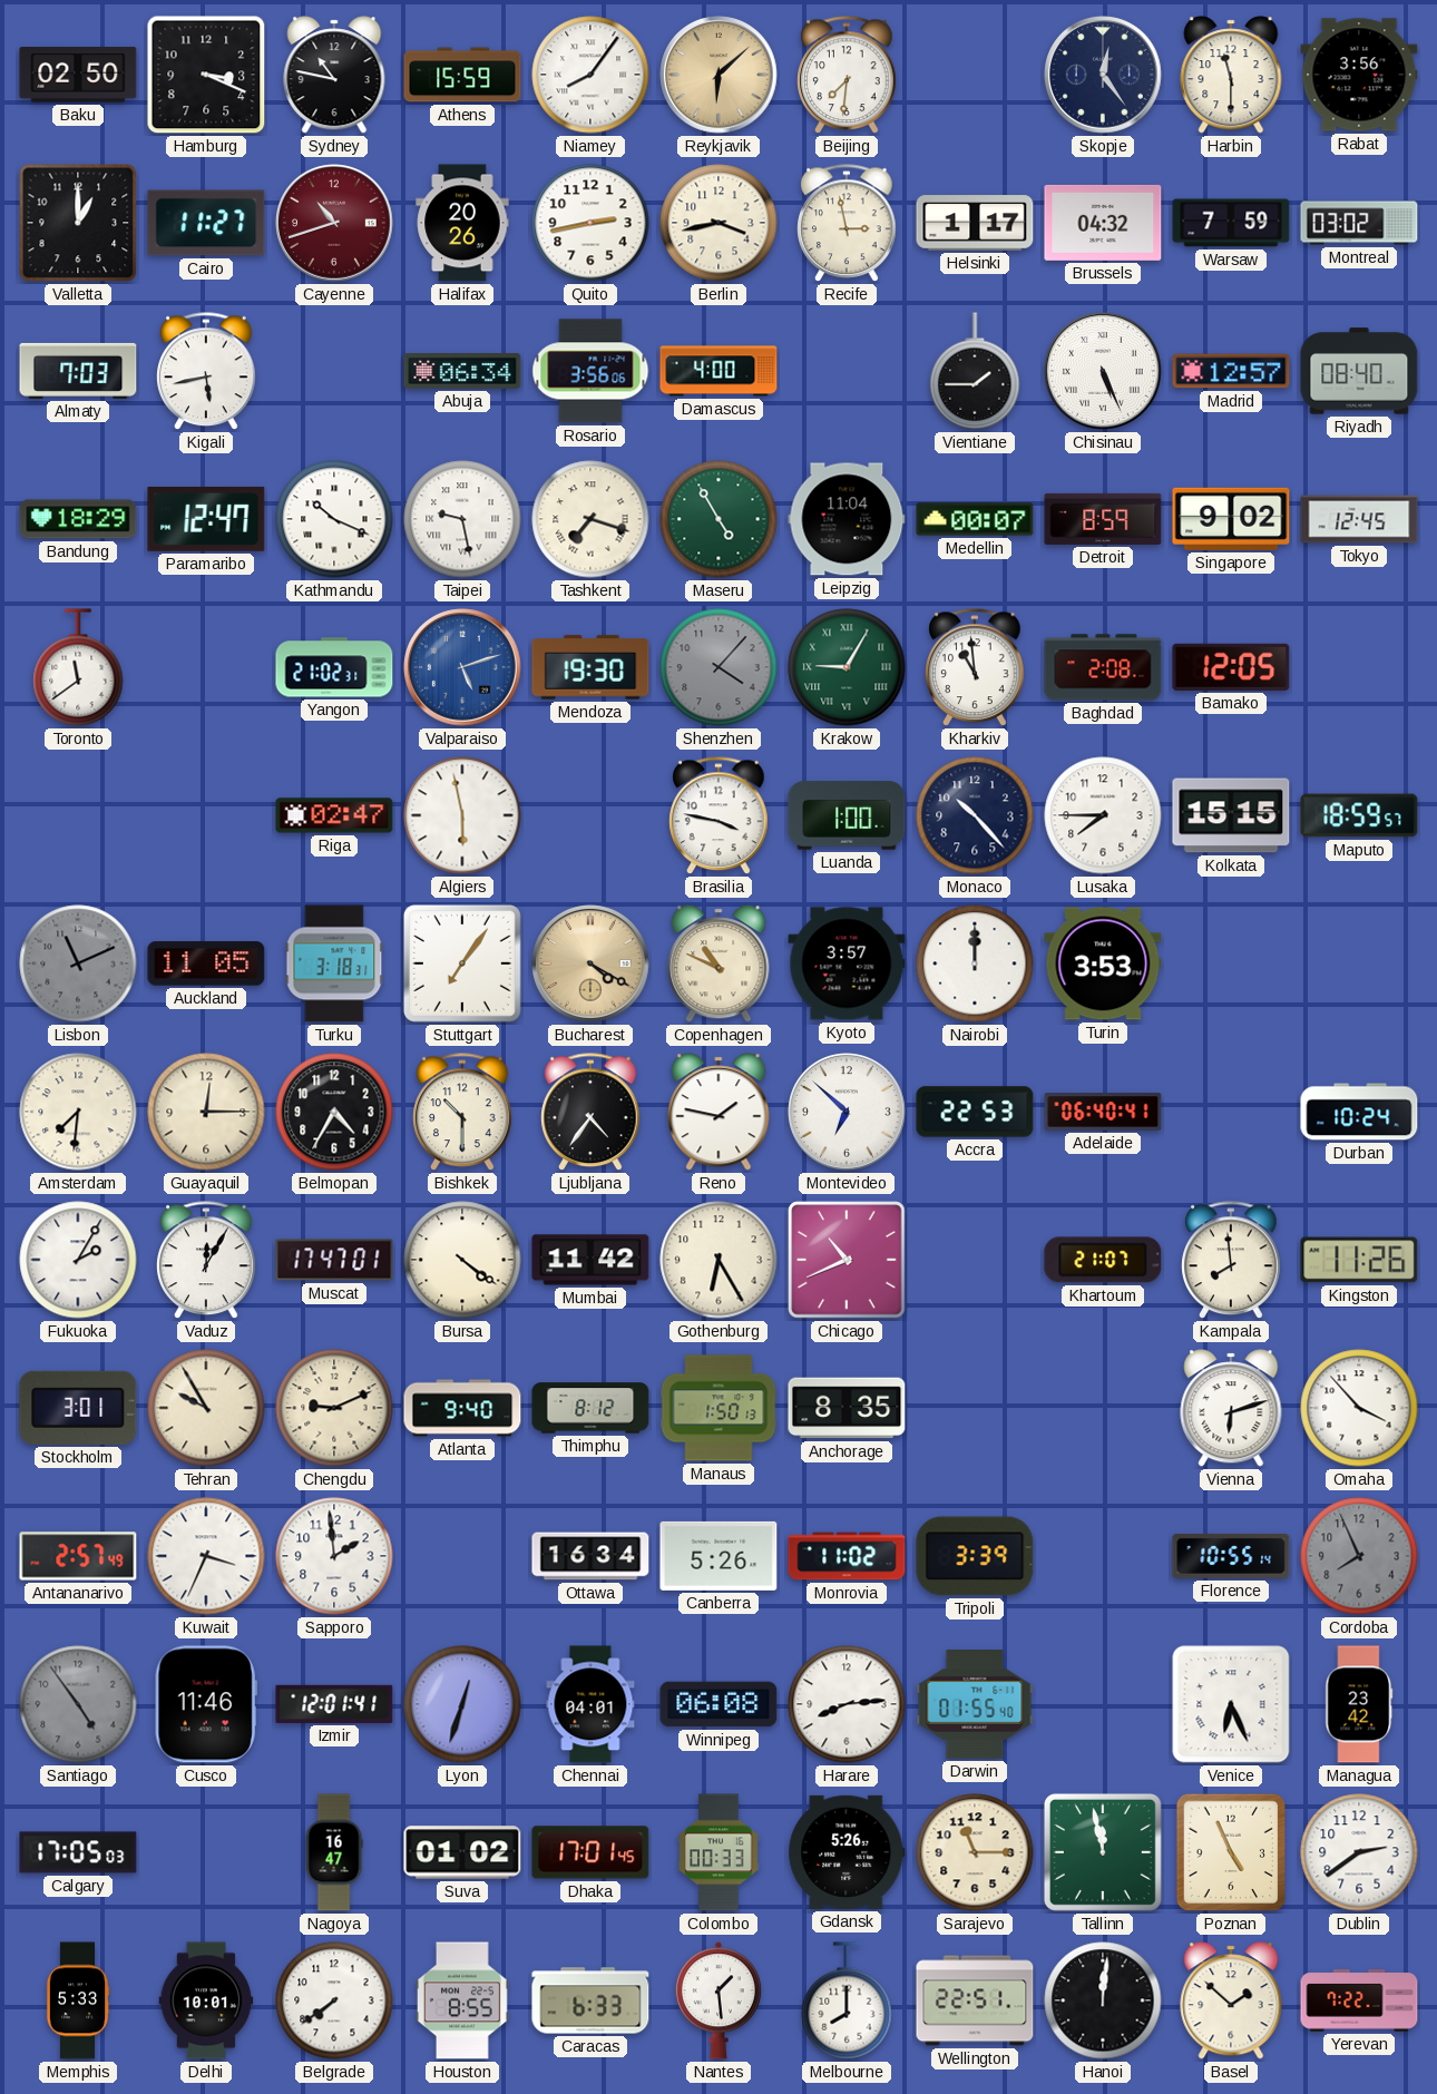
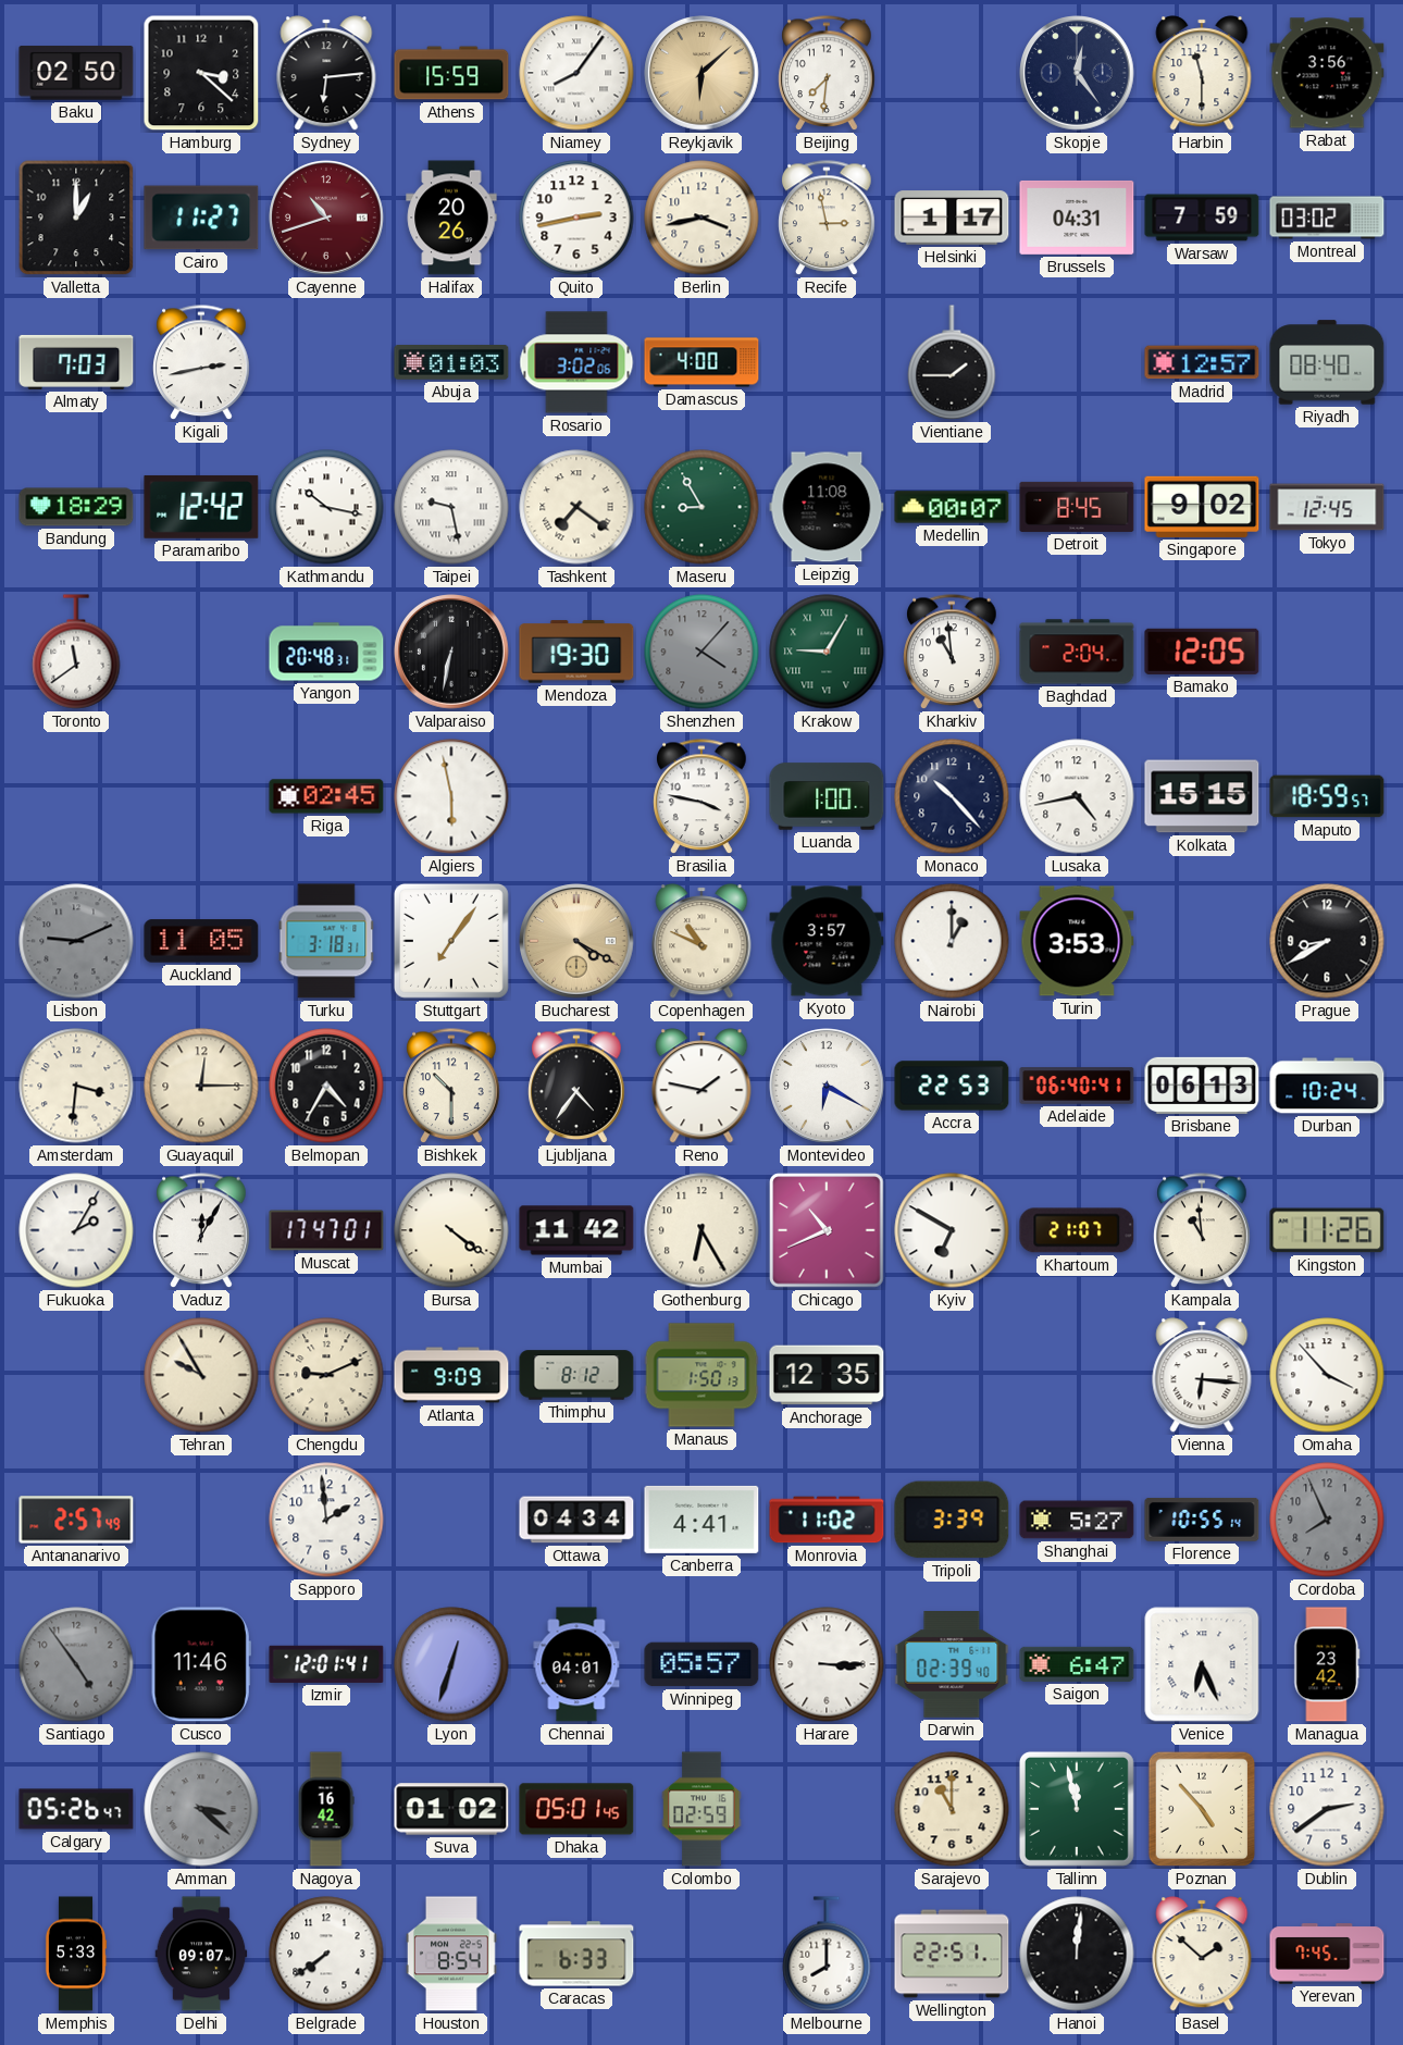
Hamburg: 3:19 -> 3:22 (201, 73)
Sydney: 10:47 -> 6:14 (326, 73)
Brussels: 04:32 -> 04:31 (1077, 218)
Kigali: 5:43 -> 2:43 (201, 363)
Abuja: 06:34 -> 01:03 (451, 362)
Rosario: 3:56 -> 3:02 (576, 362)
Chisinau: 5:26 -> none (1103, 371)
Paramaribo: 12:47 -> 12:42 (201, 507)
Kathmandu: 10:19 -> 10:17 (326, 507)
Tashkent: 7:18 -> 7:21 (576, 507)
Maseru: 4:55 -> 8:55 (701, 507)
Leipzig: 11:04 -> 11:08 (827, 507)
Detroit: 8:59 -> 8:45 (1077, 507)
Yangon: 21:02 -> 20:48 (326, 652)
Valparaiso: 5:12 -> 6:32 (451, 652)
Valparaiso dial: blue -> black (451, 652)
Baghdad: 2:08 -> 2:04 (1077, 652)
Riga: 02:47 -> 02:45 (326, 796)
Lusaka: 7:45 -> 4:43 (1077, 796)
Lisbon: 11:11 -> 9:11 (76, 941)
Nairobi: 12:00 -> 1:00 (952, 941)
Prague: none -> 8:40 (1327, 941)
Amsterdam: 7:31 -> 3:31 (76, 1086)
Montevideo: 6:52 -> 6:20 (827, 1086)
Brisbane: none -> 06:13 (1202, 1086)
Kyiv: none -> 6:50 (952, 1230)
Kampala: 7:59 -> 10:59 (1202, 1231)
Stockholm: 3:01 -> none (78, 1408)
Atlanta: 9:40 -> 9:09 (451, 1375)
Anchorage: 8:35 -> 12:35 (827, 1375)
Vienna: 6:12 -> 6:16 (1202, 1375)
Kuwait: 3:34 -> none (206, 1556)
Ottawa: 16:34 -> 04:34 (576, 1520)
Canberra: 5:26 -> 4:41 (701, 1520)
Shanghai: none -> 5:27 (1077, 1520)
Winnipeg: 06:08 -> 05:57 (701, 1664)
Harare: 8:14 -> 3:15 (827, 1664)
Darwin: 01:55 -> 02:39 (952, 1665)
Saigon: none -> 6:47 (1077, 1664)
Calgary: 17:05 -> 05:26 (76, 1809)
Amman: none -> 3:22 (201, 1809)
Nagoya: 16:47 -> 16:42 (326, 1809)
Dhaka: 17:01 -> 05:01 (576, 1809)
Colombo: 00:33 -> 02:59 (701, 1809)
Gdansk: 5:26 -> none (847, 1852)
Sarajevo: 11:15 -> 11:00 (952, 1809)
Poznan: 4:56 -> 4:53 (1202, 1809)
Delhi: 10:01 -> 09:07 (201, 1954)
Houston: 8:55 -> 8:54 (451, 1954)
Nantes: 1:29 -> none (718, 2000)
Yerevan: 7:22 -> 7:45 (1327, 1954)
